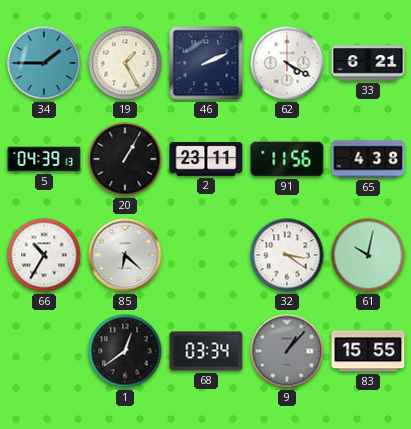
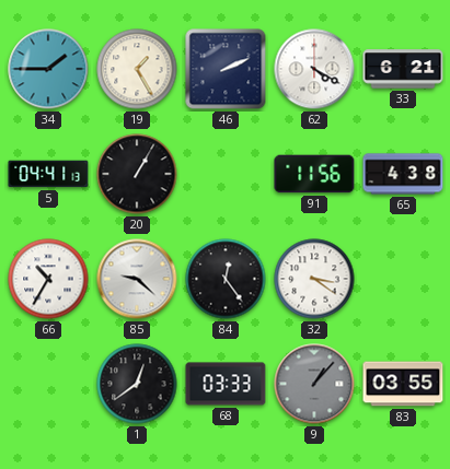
5: 04:39 -> 04:41 (48, 174)
2: 23:11 -> none (206, 160)
85: 6:22 -> 9:22 (137, 279)
84: none -> 12:24 (226, 279)
61: 10:02 -> none (368, 255)
68: 03:34 -> 03:33 (226, 384)
83: 15:55 -> 03:55 (403, 384)
